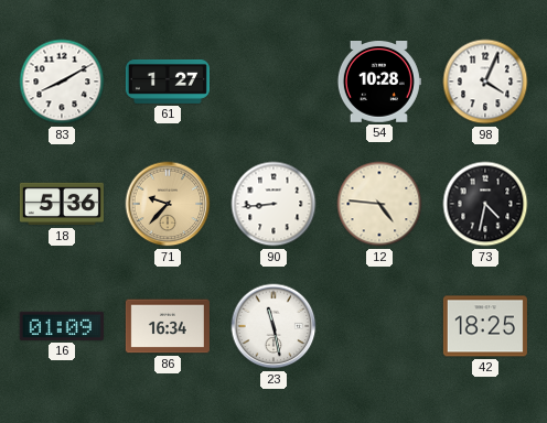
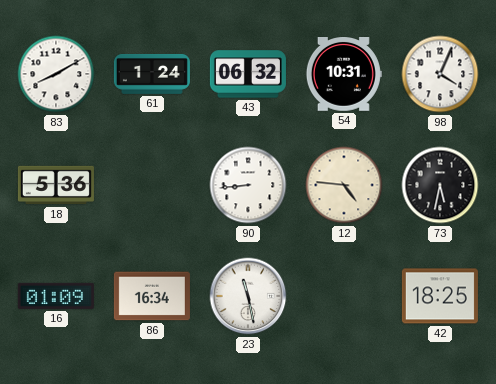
61: 1:27 -> 1:24 (152, 74)
43: none -> 06:32 (248, 74)
54: 10:28 -> 10:31 (344, 75)
71: 9:37 -> none (168, 204)
73: 4:32 -> 5:32 (440, 185)
